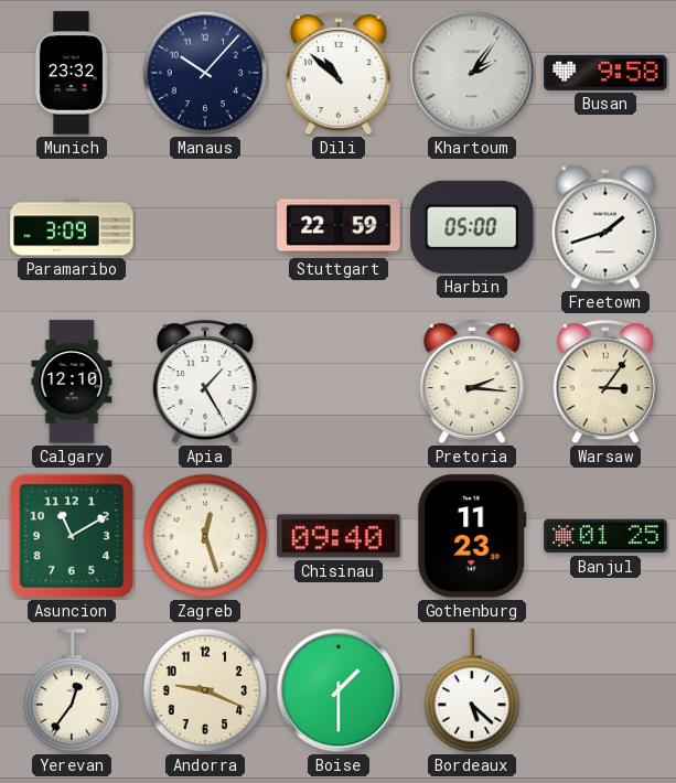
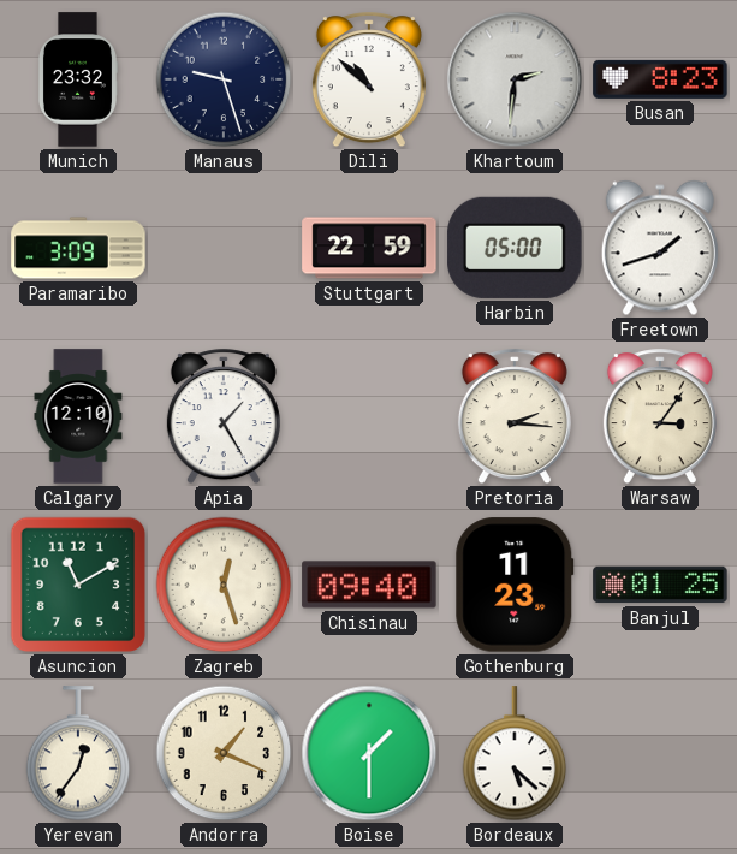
Manaus: 10:07 -> 9:27 (224, 79)
Khartoum: 2:06 -> 2:31 (515, 79)
Busan: 9:58 -> 8:23 (660, 79)
Andorra: 9:19 -> 1:19 (224, 753)
